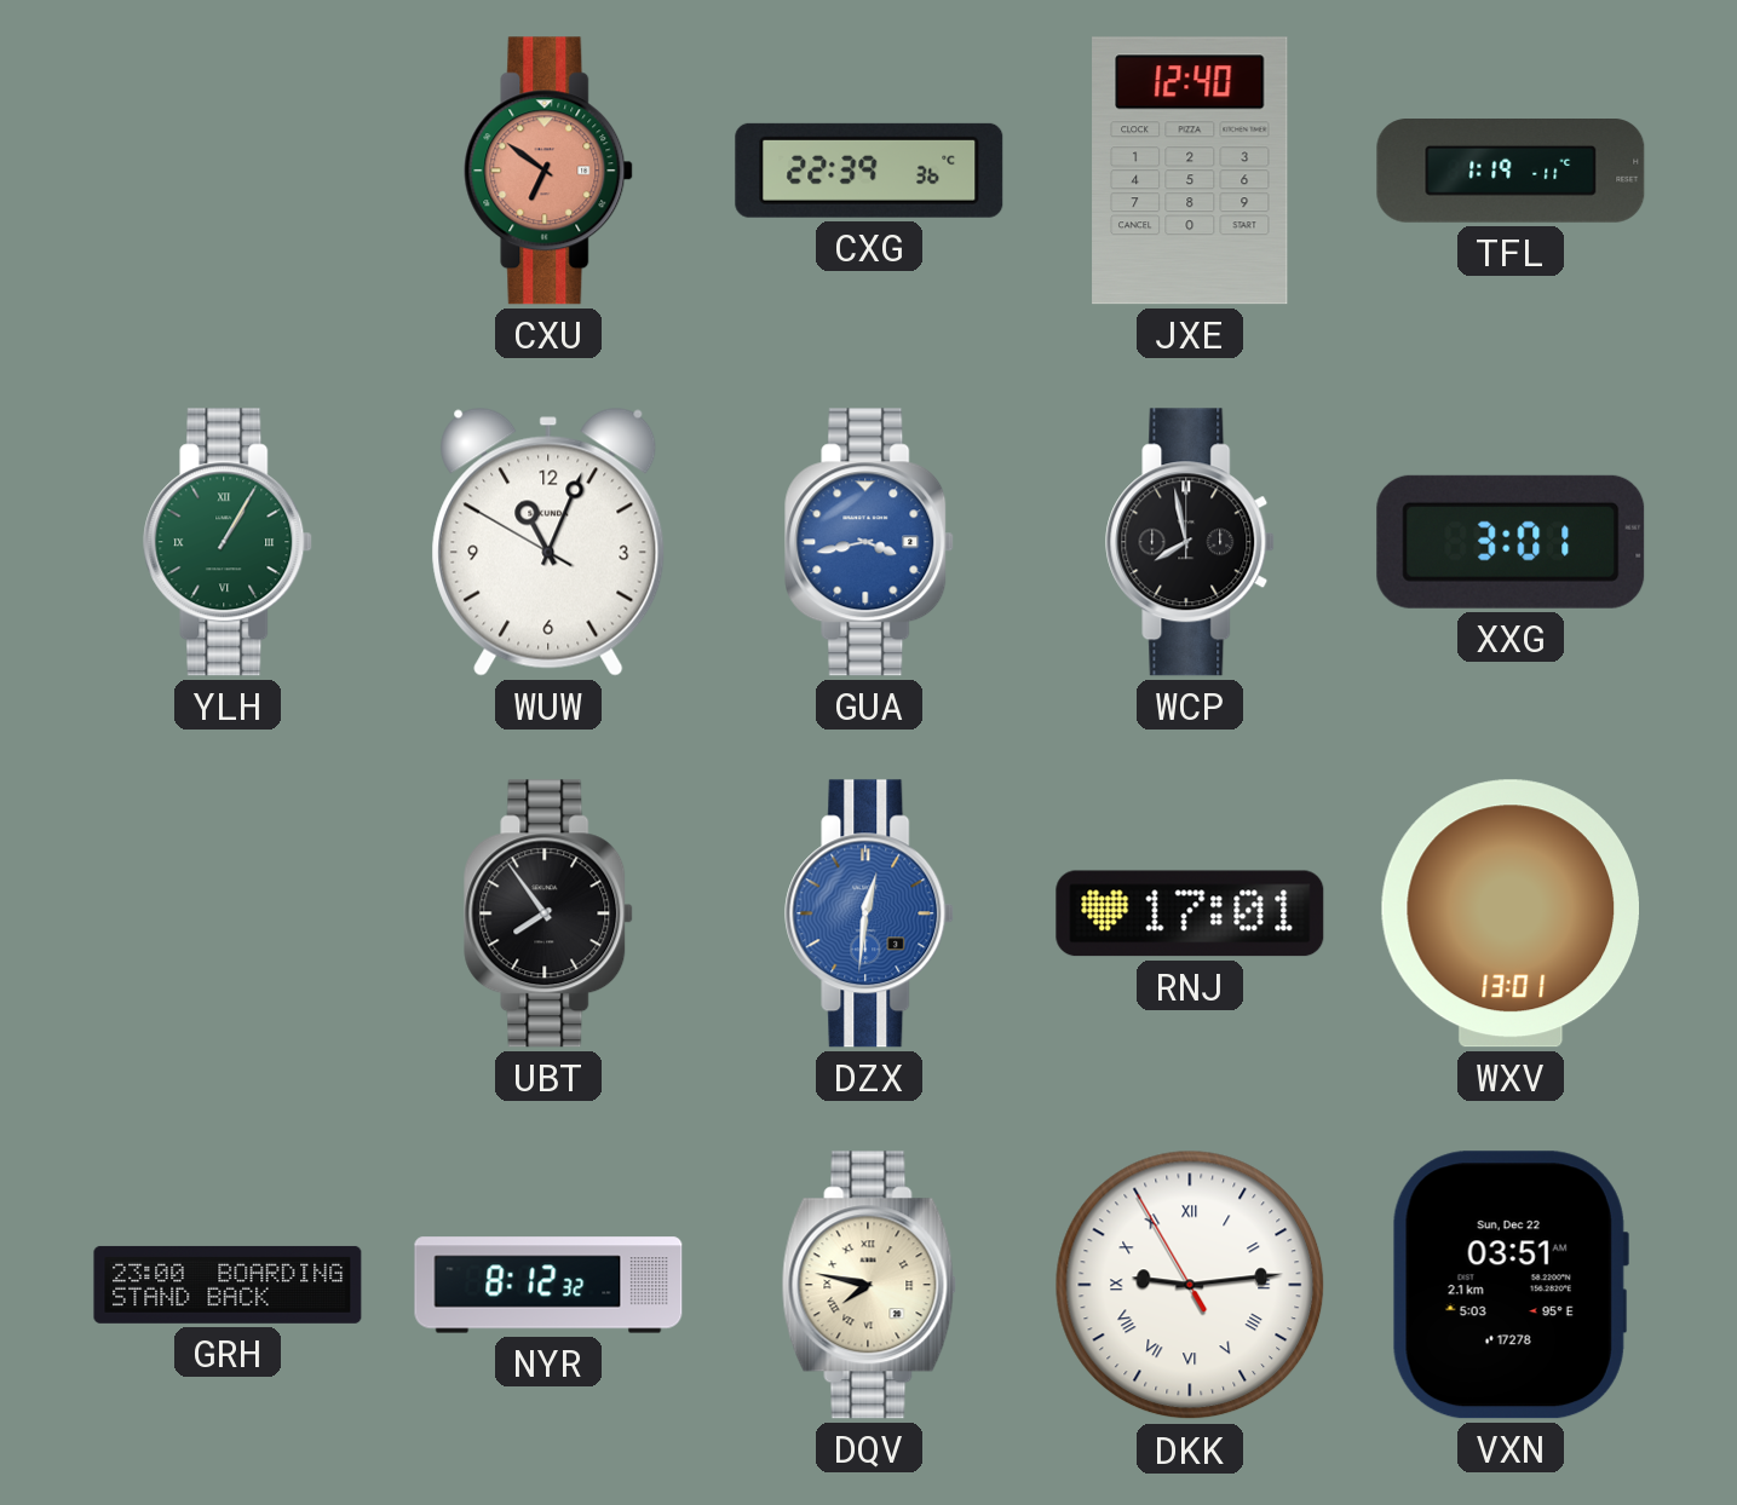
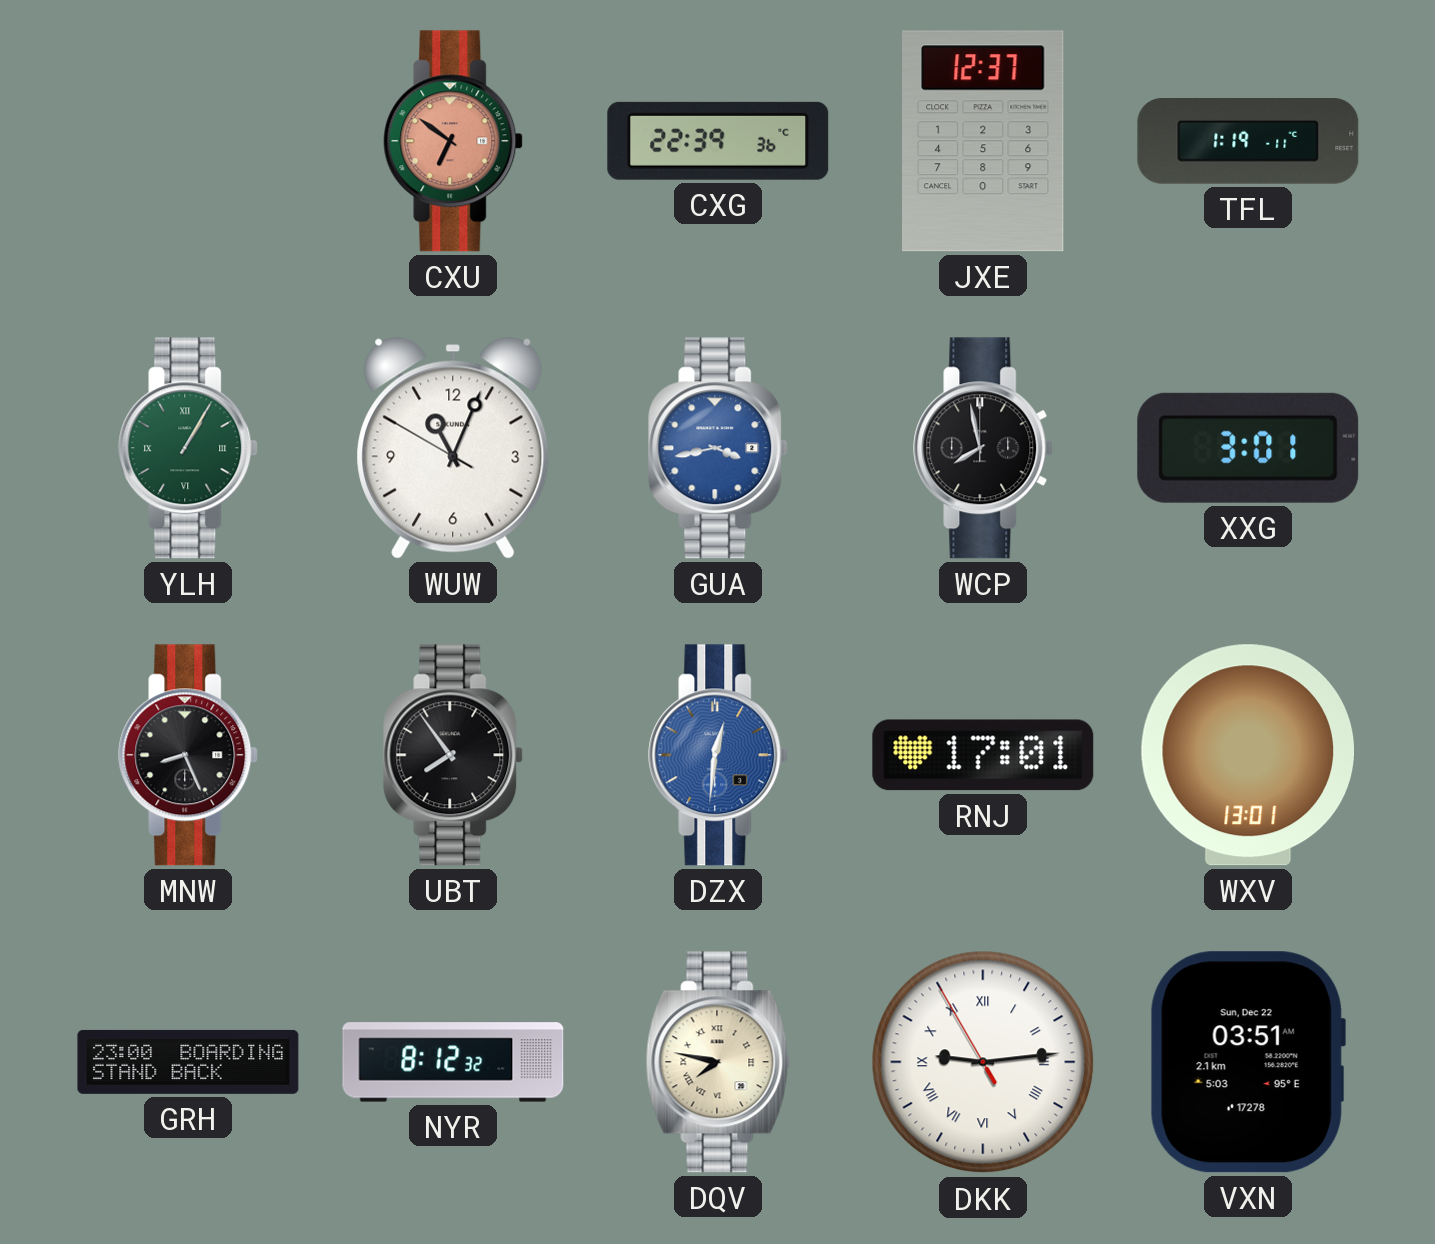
JXE: 12:40 -> 12:37 (983, 141)
MNW: none -> 8:26 (189, 755)
